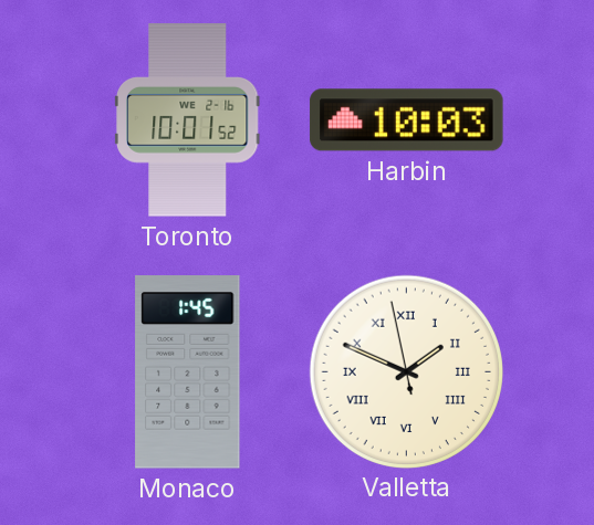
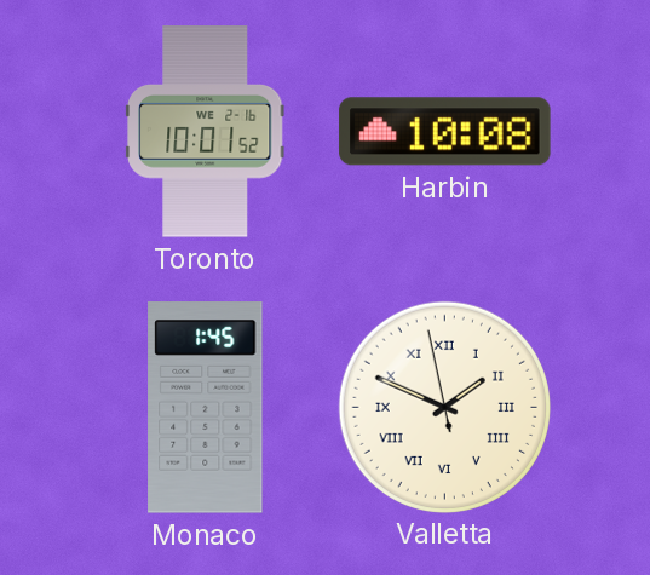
Harbin: 10:03 -> 10:08 (445, 132)
